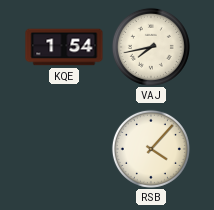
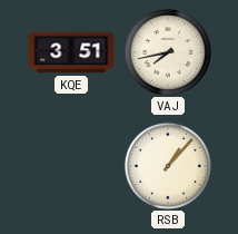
KQE: 1:54 -> 3:51 (71, 52)
RSB: 4:07 -> 1:07 (168, 166)
